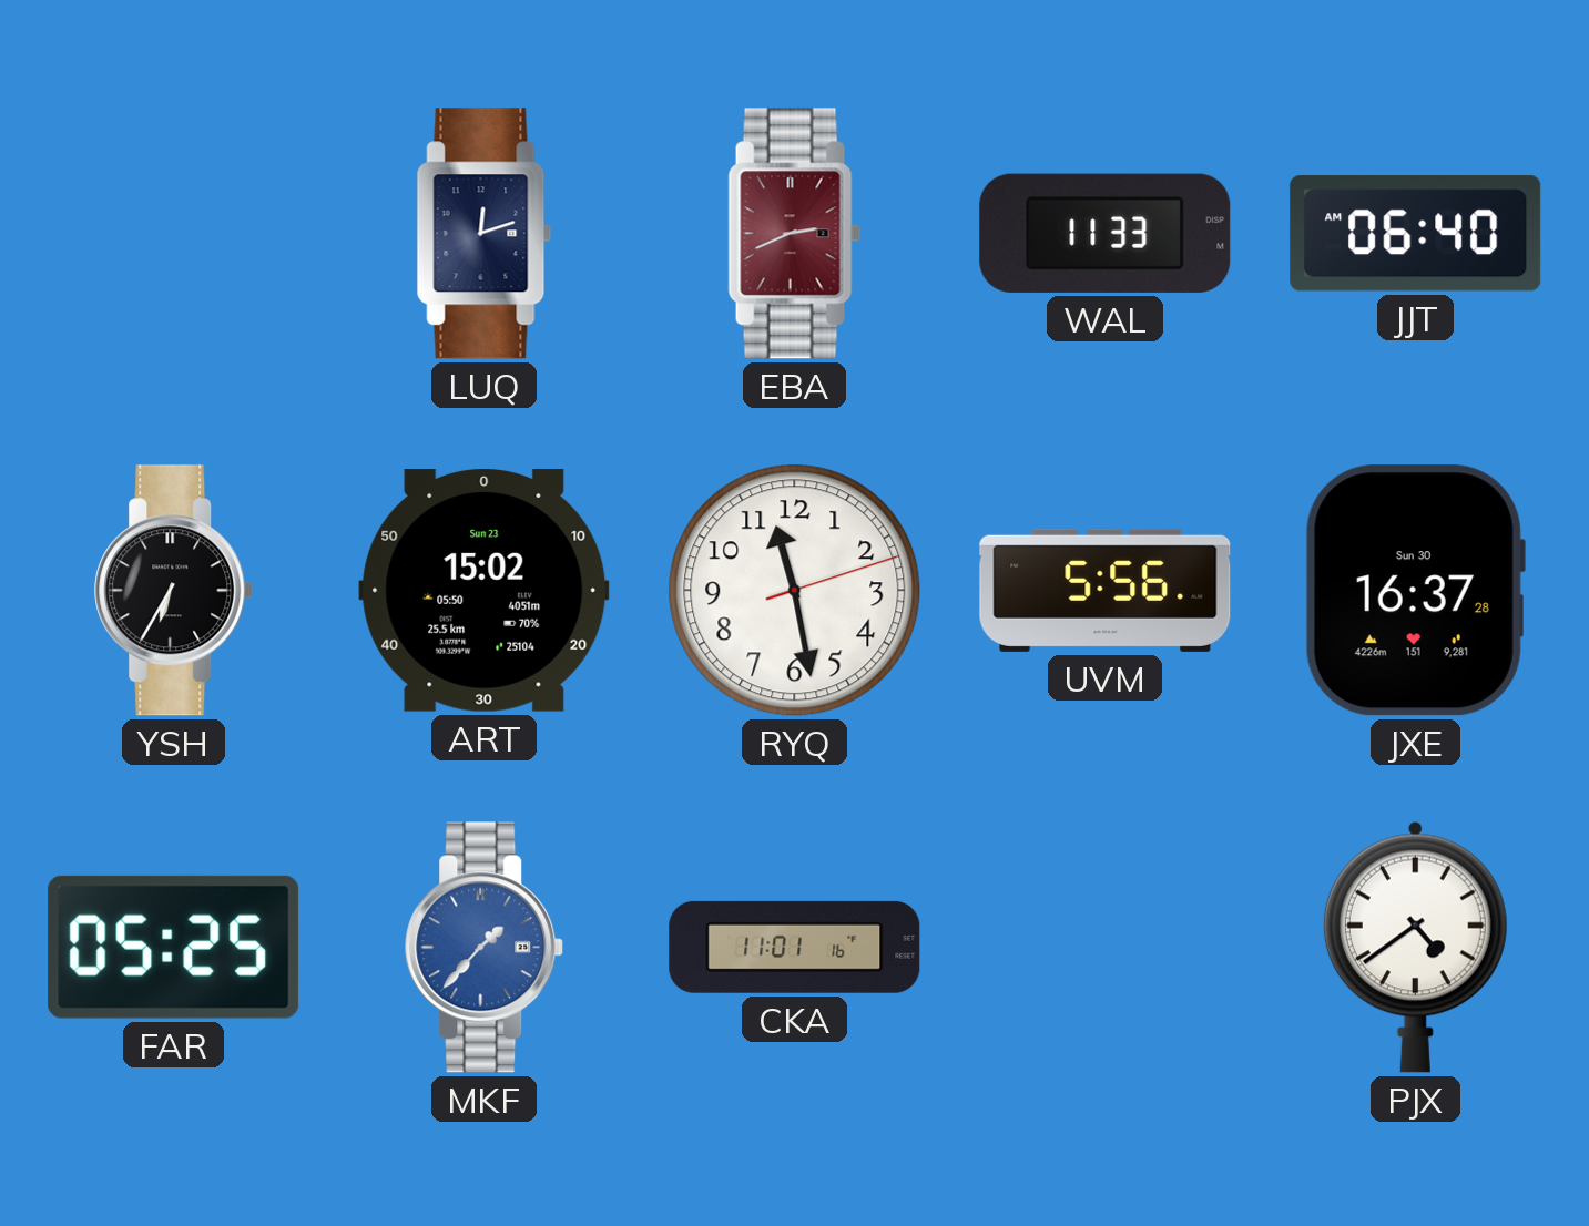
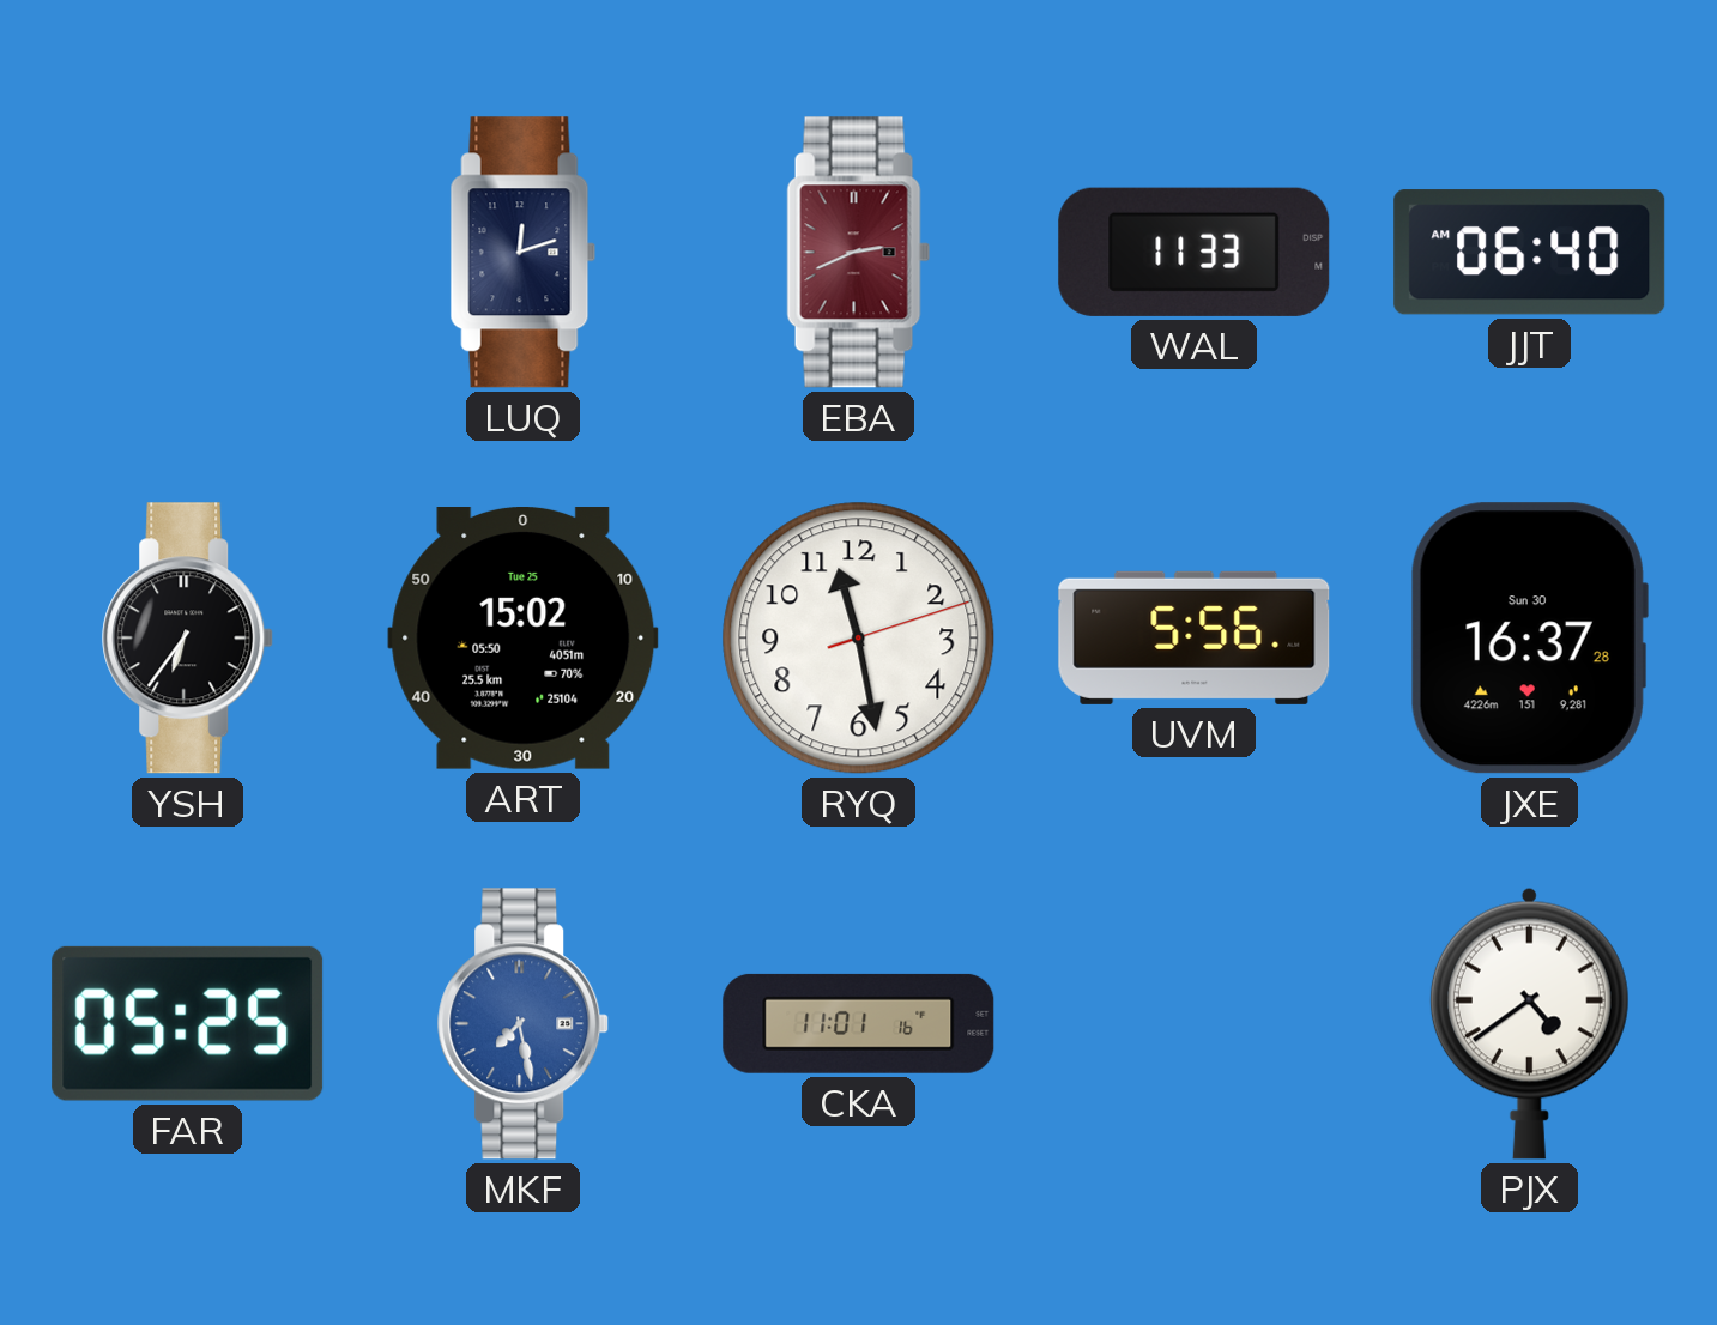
YSH: 6:35 -> 6:36 (188, 639)
ART date: Sun 23 -> Tue 25 (524, 639)
MKF: 1:37 -> 7:28 (524, 1024)
